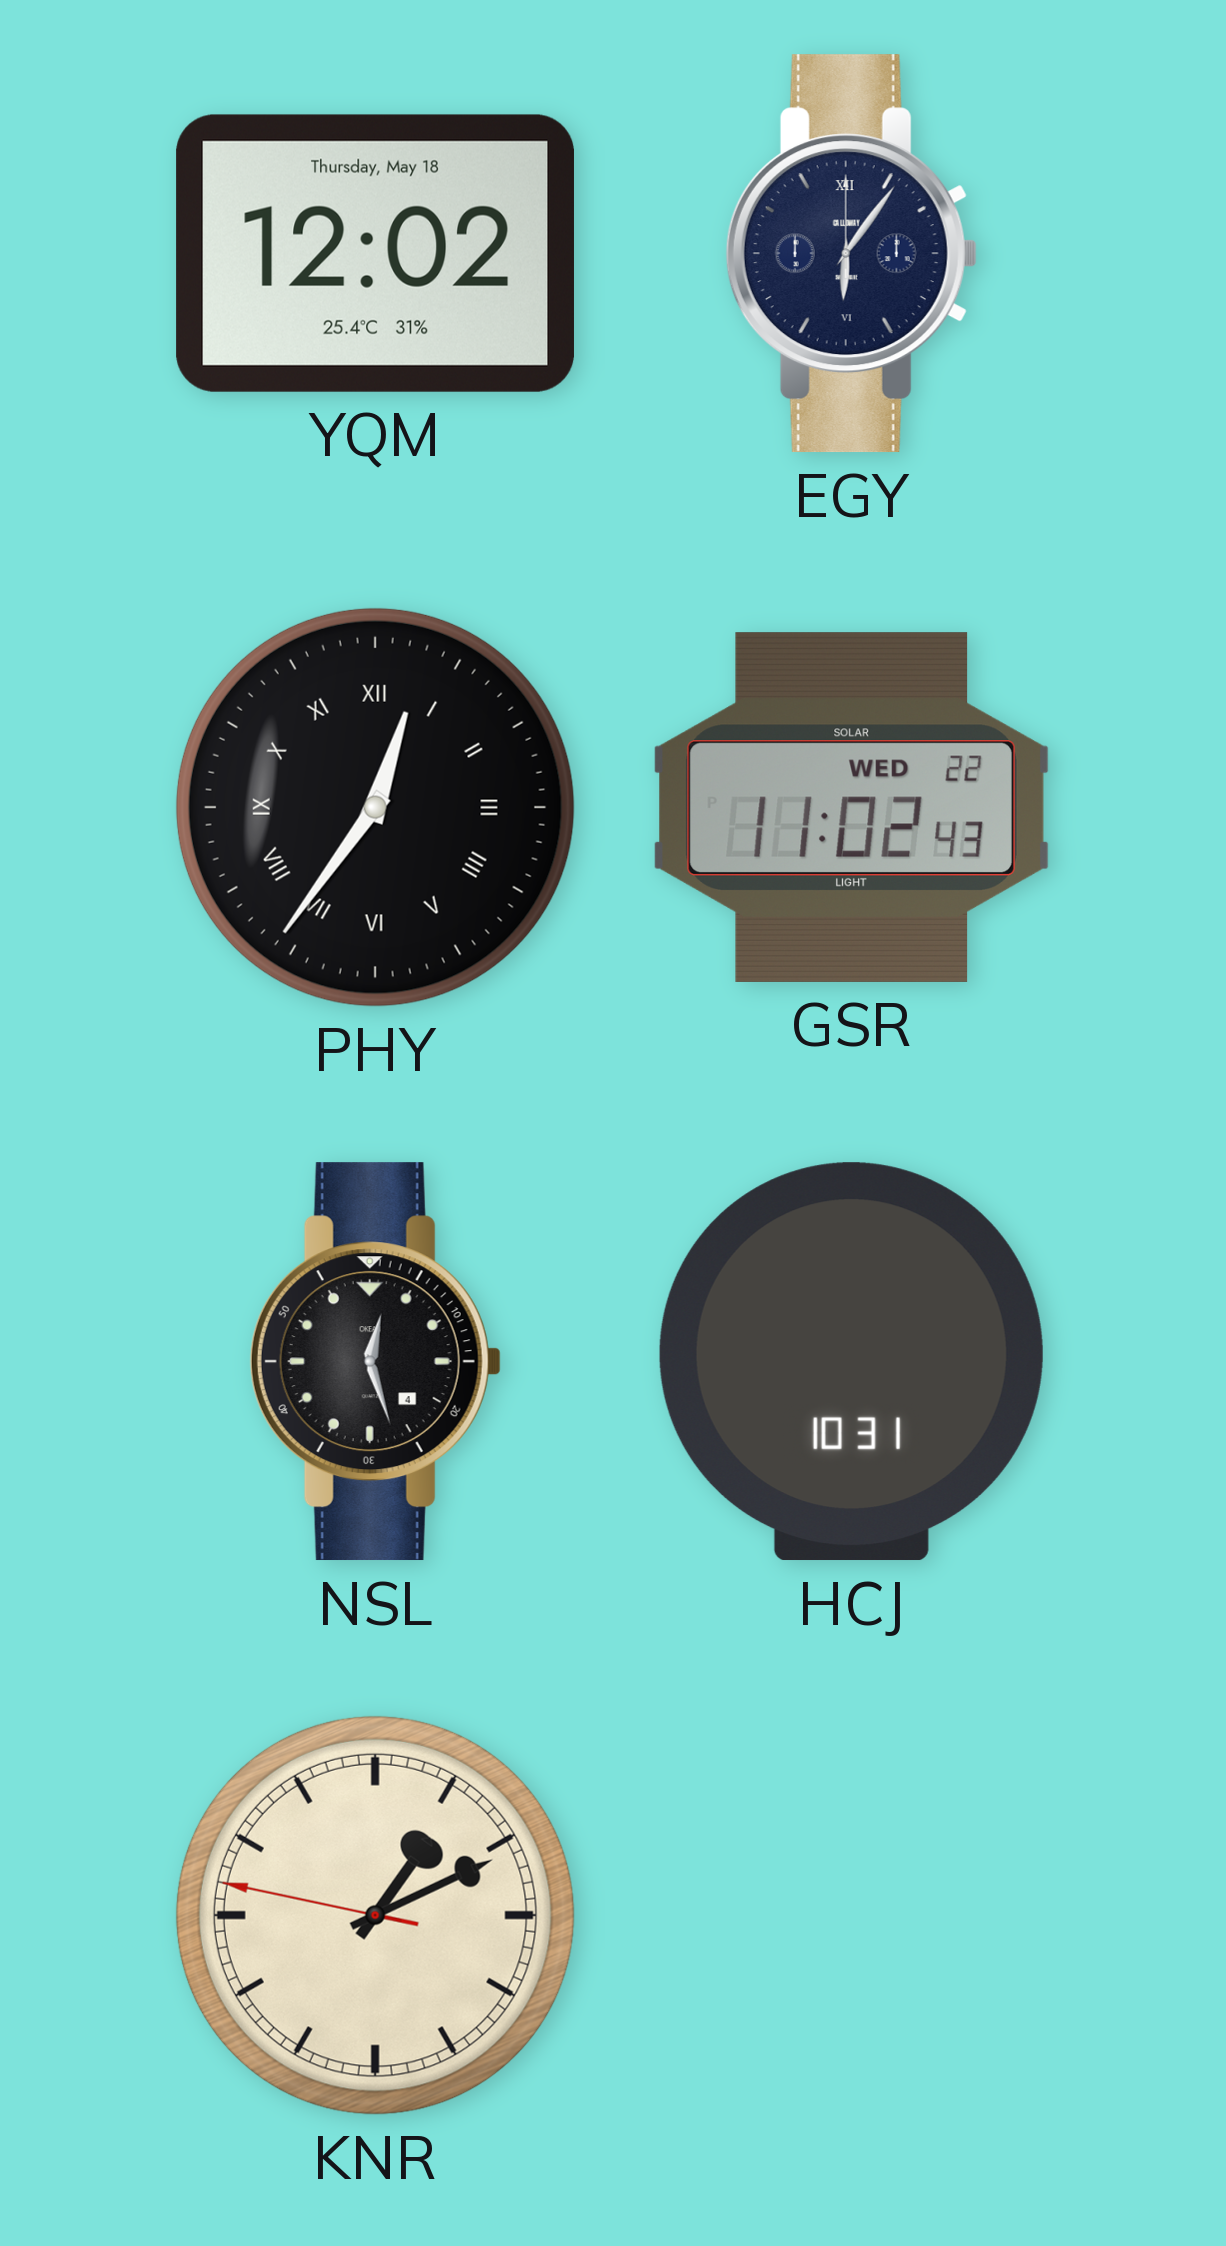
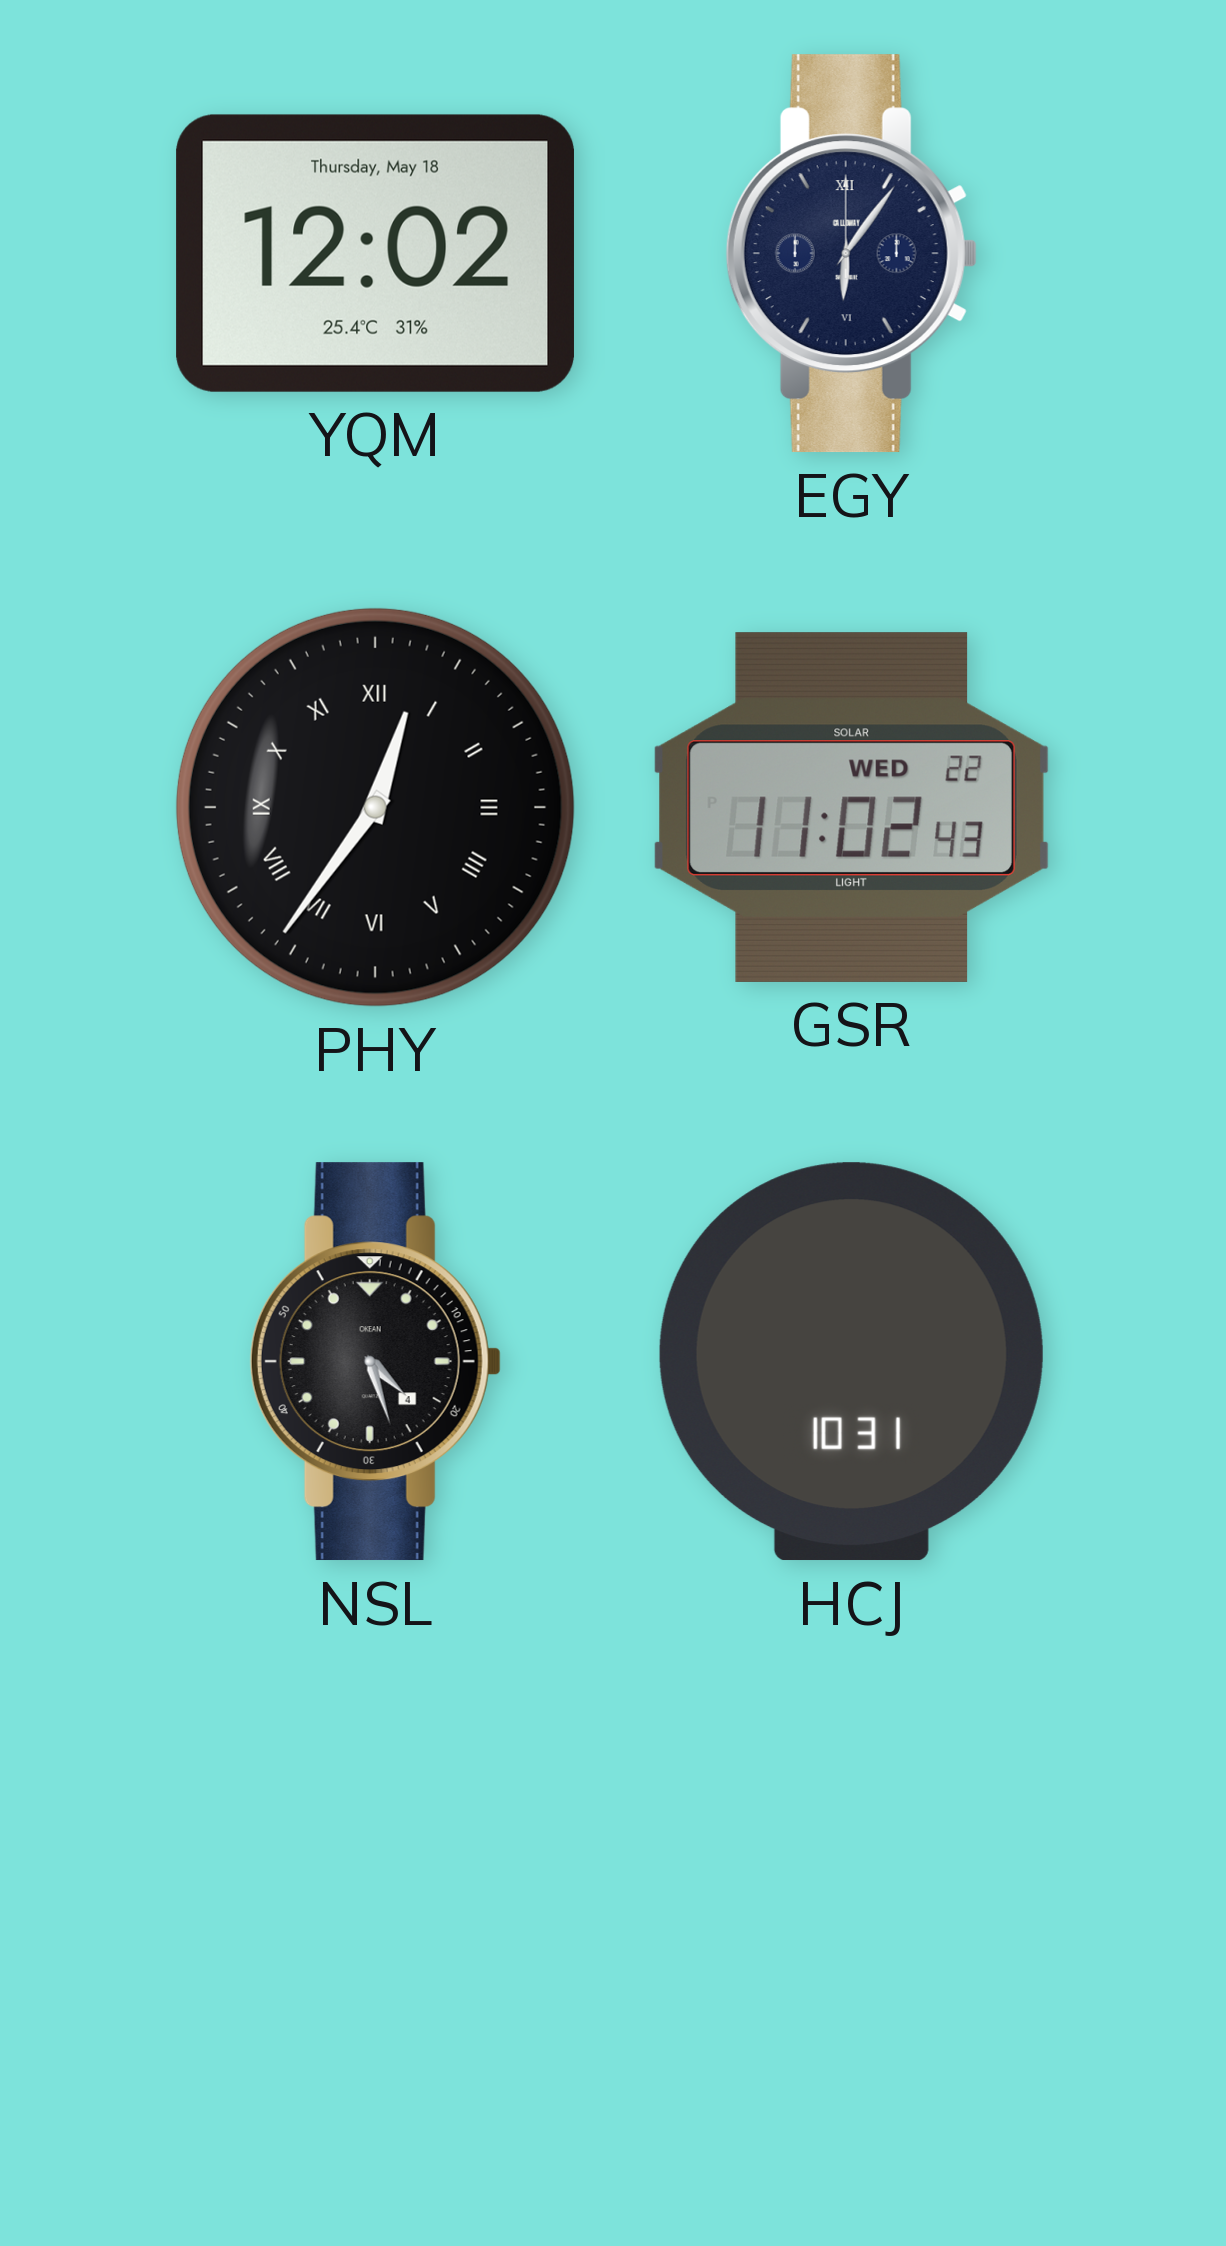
NSL: 12:27 -> 4:27 (375, 1362)
KNR: 1:10 -> none (375, 1915)
